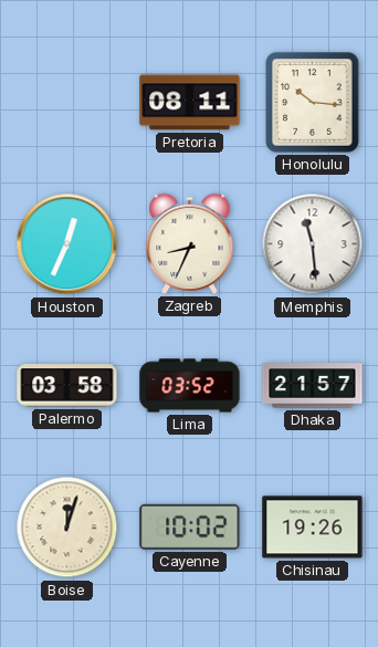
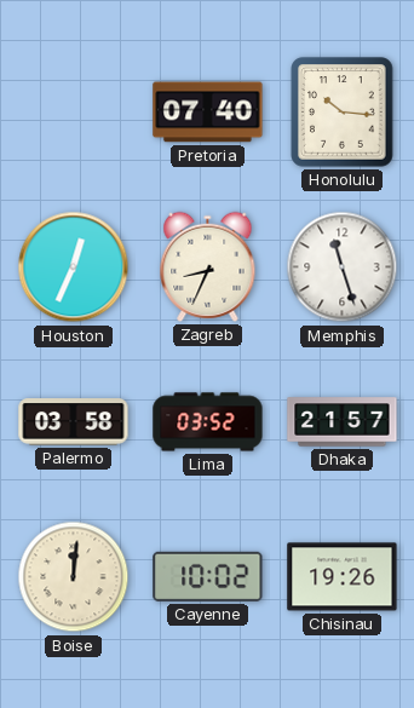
Pretoria: 08:11 -> 07:40 (208, 113)
Memphis: 11:29 -> 11:27 (343, 267)
Boise: 12:03 -> 12:01 (74, 577)
